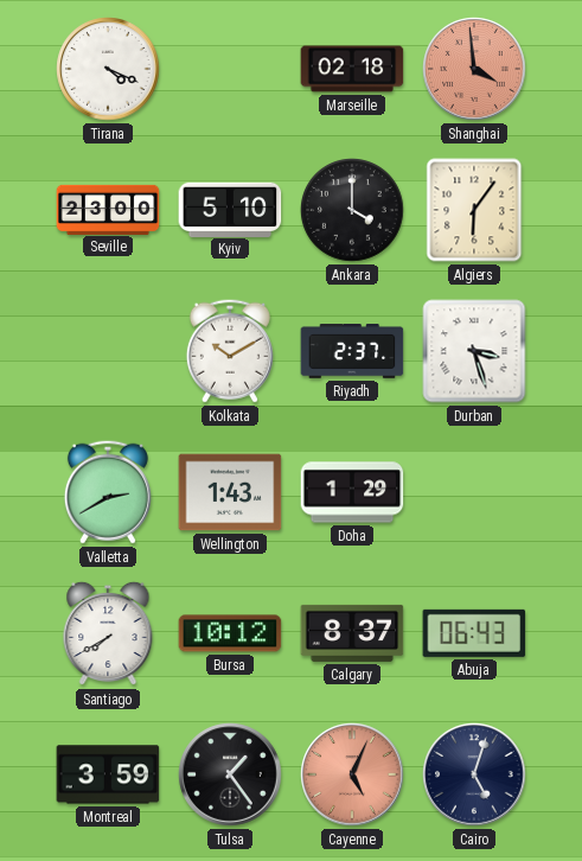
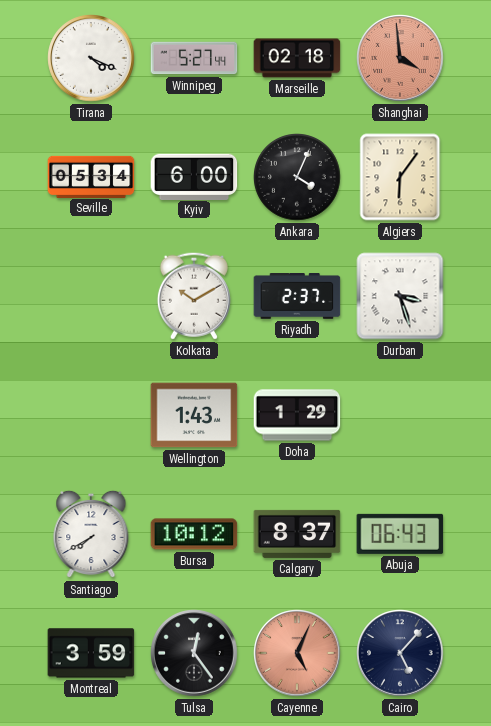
Winnipeg: none -> 5:27 (194, 58)
Seville: 23:00 -> 05:34 (91, 176)
Kyiv: 5:10 -> 6:00 (194, 176)
Ankara: 4:00 -> 4:04 (298, 178)
Valletta: 2:40 -> none (108, 492)
Tulsa: 1:24 -> 12:24 (194, 653)
Cairo: 5:03 -> 5:07 (400, 653)
